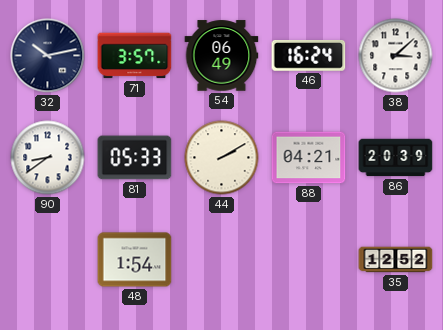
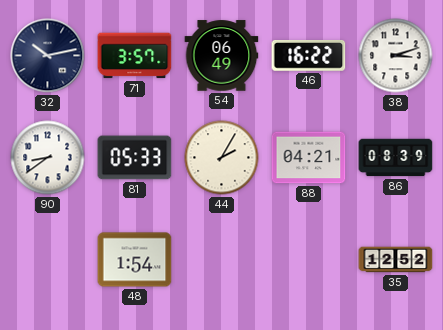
46: 16:24 -> 16:22 (309, 56)
38: 3:08 -> 3:12 (396, 56)
44: 2:10 -> 2:05 (222, 158)
86: 20:39 -> 08:39 (396, 158)
